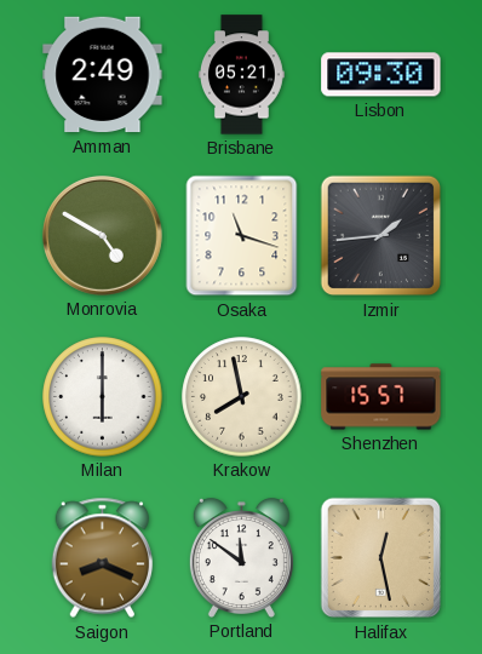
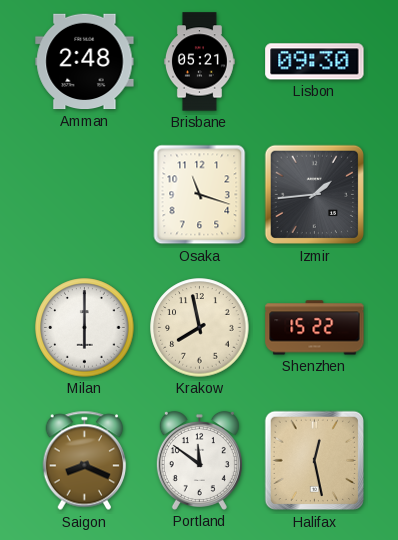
Amman: 2:49 -> 2:48 (85, 62)
Monrovia: 4:50 -> none (102, 235)
Shenzhen: 15:57 -> 15:22 (315, 328)
